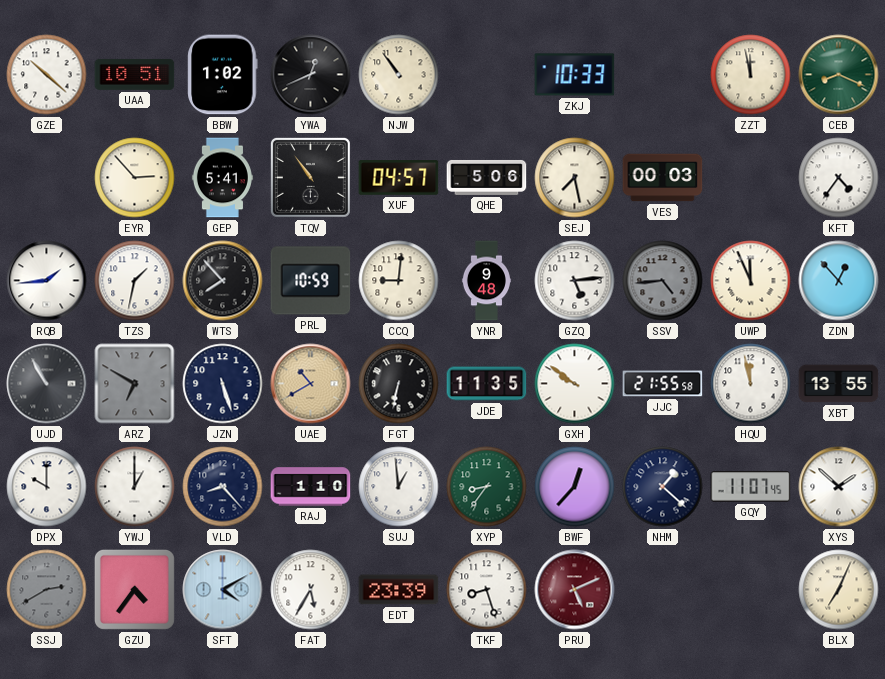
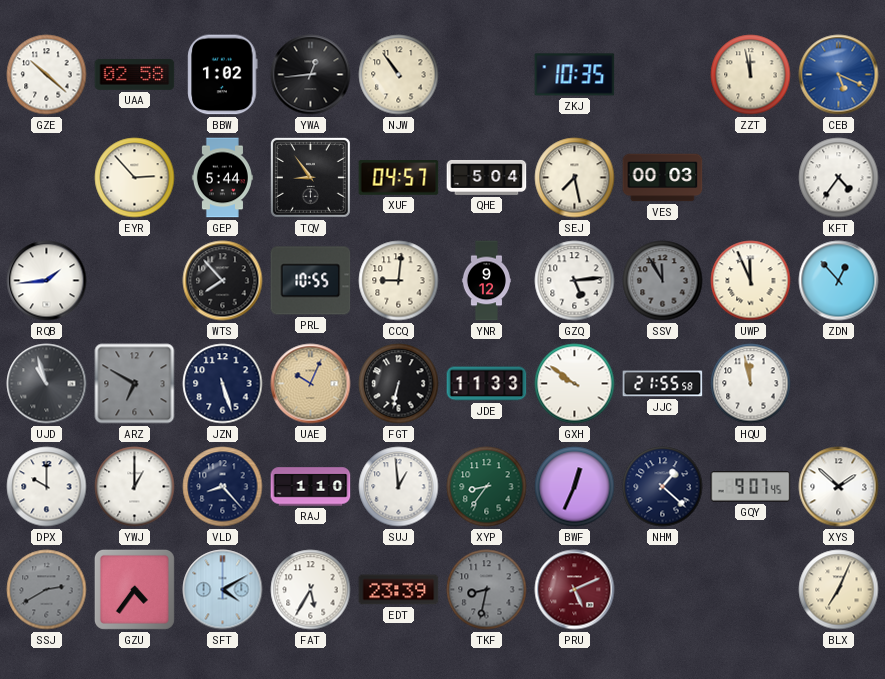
UAA: 10:51 -> 02:58 (135, 74)
YWA: 12:41 -> 12:44 (311, 75)
ZKJ: 10:33 -> 10:35 (575, 75)
CEB: 8:19 -> 5:19 (839, 75)
CEB dial: green -> blue (839, 75)
GEP: 5:41 -> 5:44 (222, 178)
TQV: 10:54 -> 8:54 (310, 177)
QHE: 5:06 -> 5:04 (487, 177)
TZS: 1:32 -> none (135, 281)
PRL: 10:59 -> 10:55 (311, 281)
YNR: 9:48 -> 9:12 (486, 281)
SSV: 4:44 -> 11:55 (663, 281)
UJD: 10:55 -> 10:57 (47, 384)
UAE: 10:40 -> 10:04 (311, 384)
JDE: 11:35 -> 11:33 (487, 384)
XBT: 13:55 -> none (839, 384)
BWF: 12:37 -> 12:34 (575, 487)
GQY: 11:07 -> 9:07 (751, 487)
TKF: 8:27 -> 8:32 (487, 590)
TKF dial: white -> grey (487, 590)
